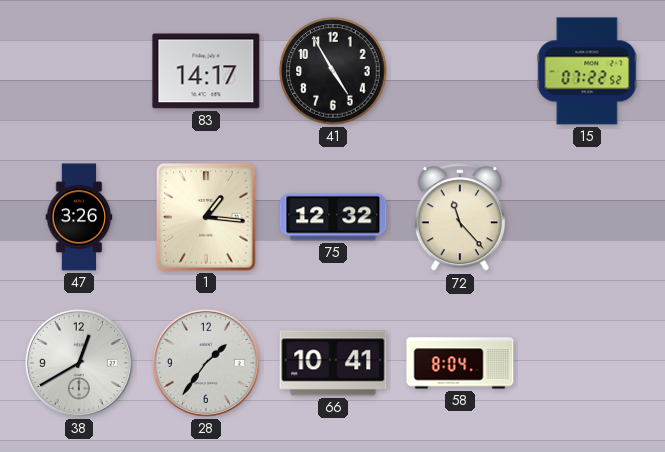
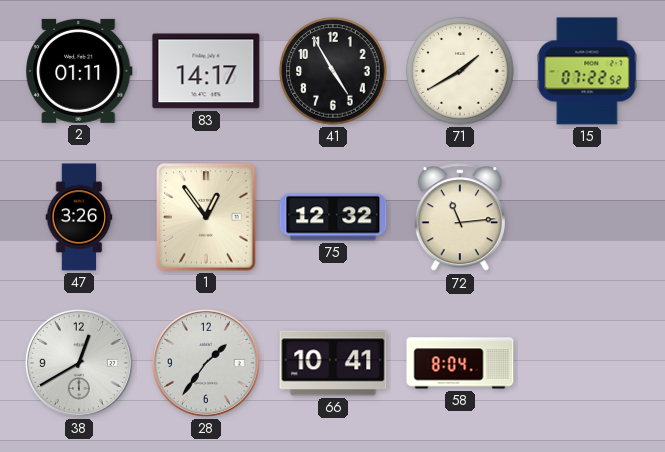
2: none -> 01:11 (79, 71)
71: none -> 1:40 (460, 71)
1: 1:16 -> 12:54 (206, 217)
72: 11:23 -> 11:14 (460, 218)
